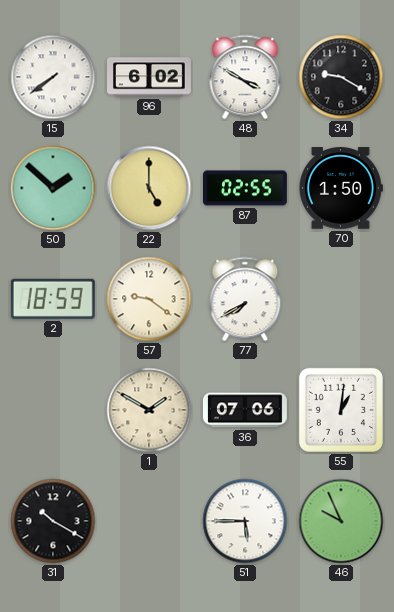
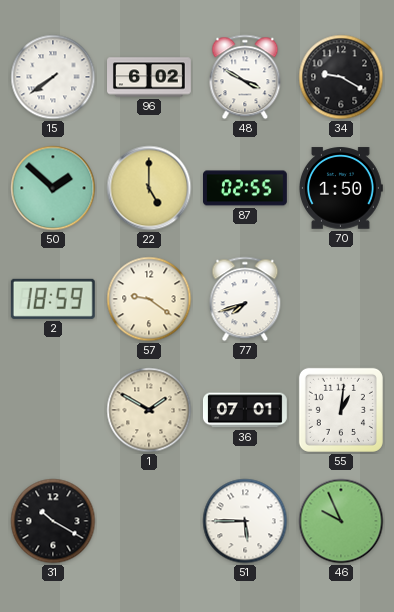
77: 7:40 -> 7:42 (245, 299)
36: 07:06 -> 07:01 (245, 410)
